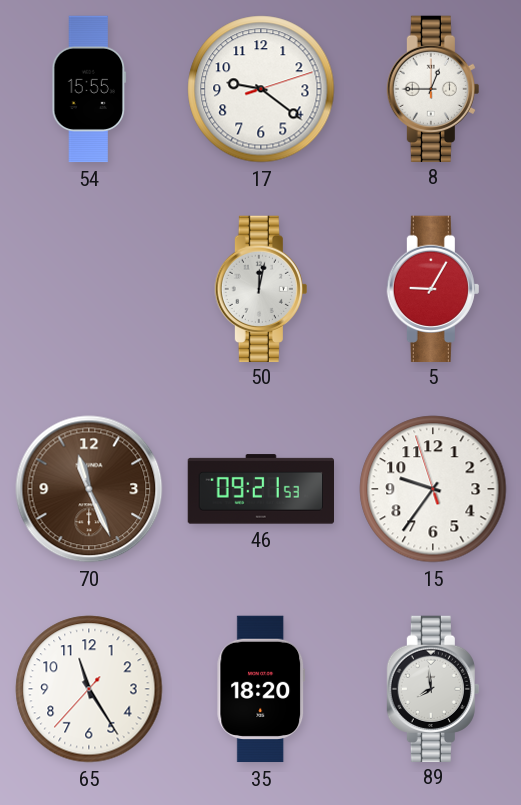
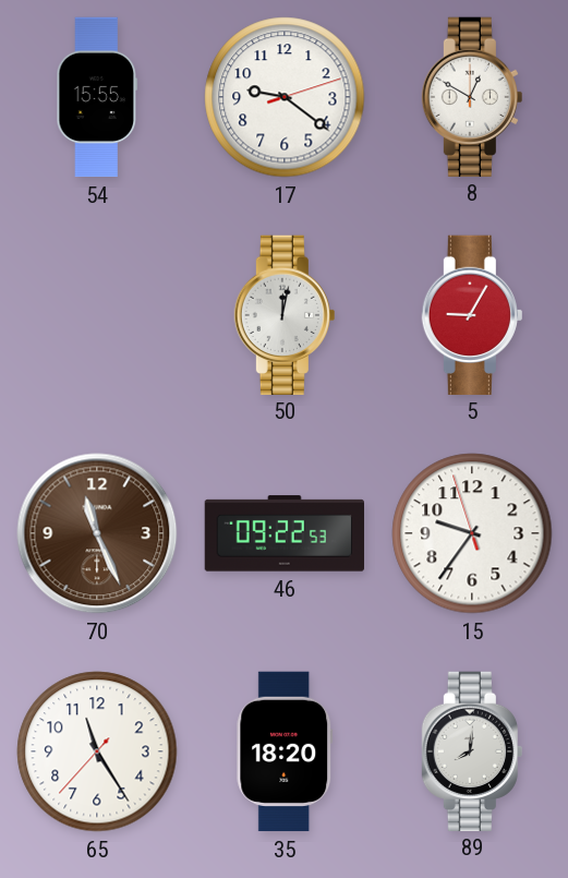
8: 12:45 -> 12:50 (472, 96)
46: 09:21 -> 09:22 (283, 533)
89: 7:59 -> 8:01 (472, 750)
